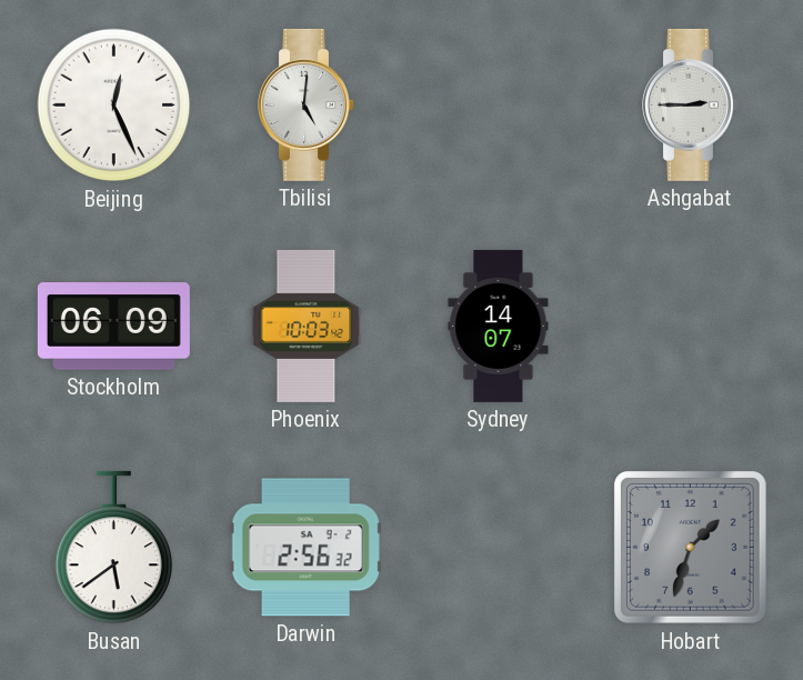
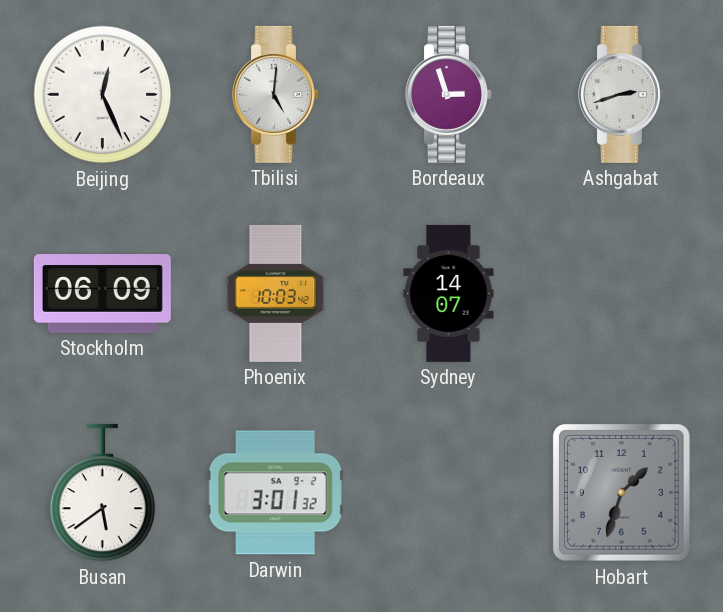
Bordeaux: none -> 2:57 (449, 94)
Ashgabat: 2:45 -> 2:42 (622, 94)
Darwin: 2:56 -> 3:01 (275, 493)
